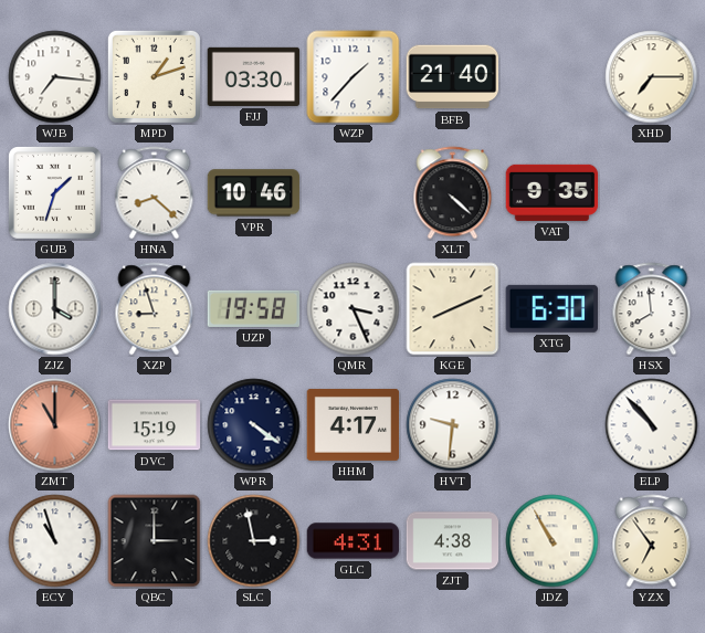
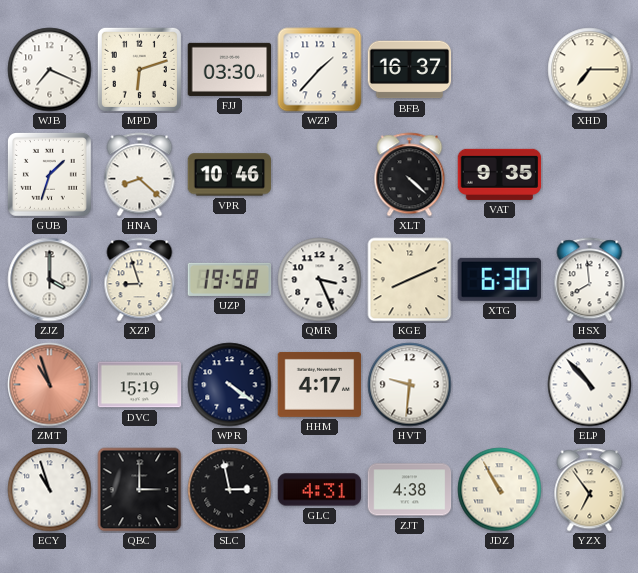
WJB: 7:16 -> 7:19 (50, 70)
MPD: 1:12 -> 6:12 (139, 69)
BFB: 21:40 -> 16:37 (410, 70)
ZMT: 11:00 -> 10:57 (50, 385)
